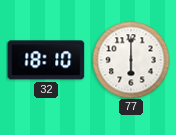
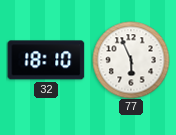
77: 6:00 -> 5:56 (131, 60)
